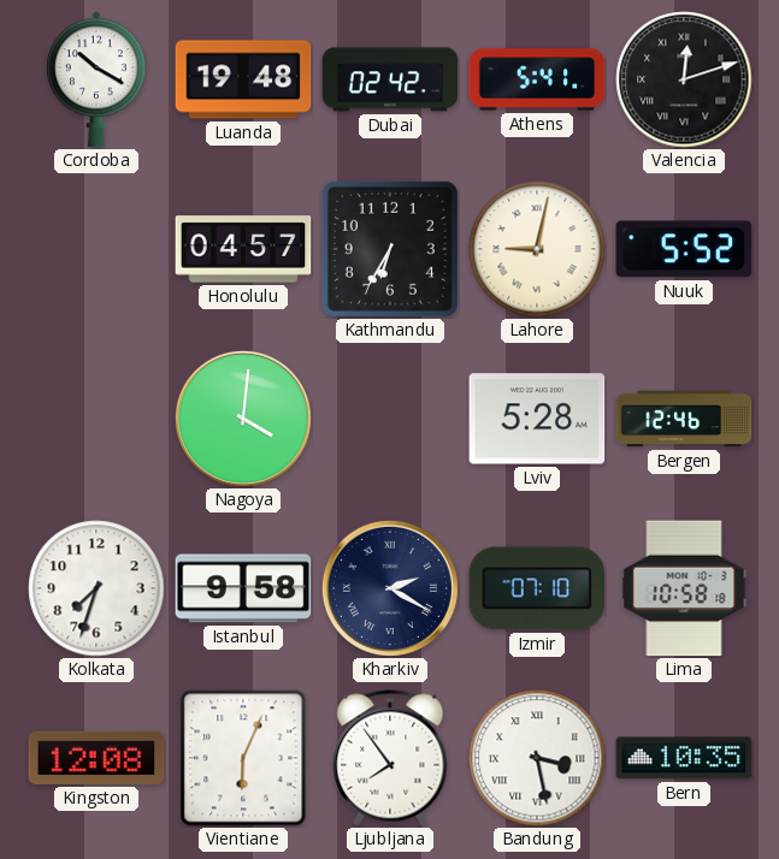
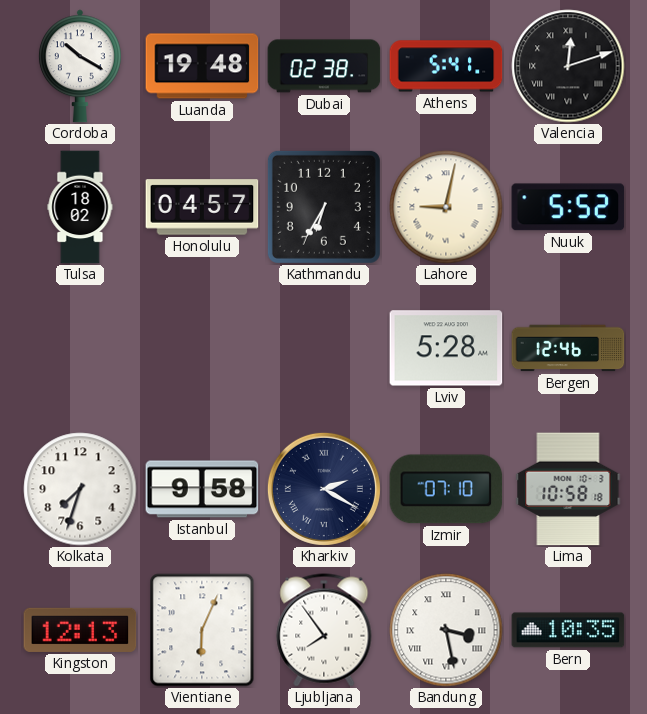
Dubai: 02:42 -> 02:38 (324, 66)
Tulsa: none -> 18:02 (80, 207)
Nagoya: 4:01 -> none (243, 419)
Kingston: 12:08 -> 12:13 (80, 630)
